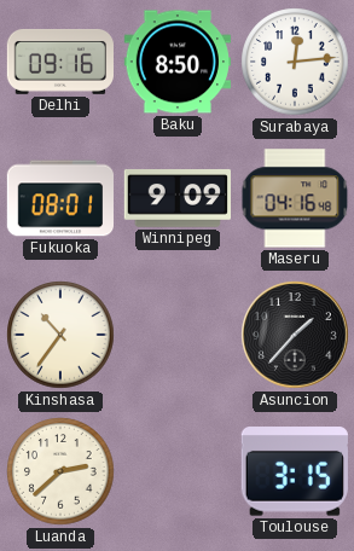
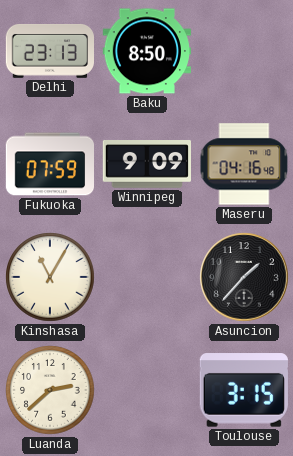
Delhi: 09:16 -> 23:13 (50, 52)
Surabaya: 12:14 -> none (295, 62)
Fukuoka: 08:01 -> 07:59 (49, 164)
Kinshasa: 10:36 -> 11:05 (50, 277)
